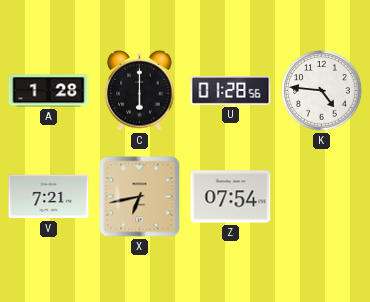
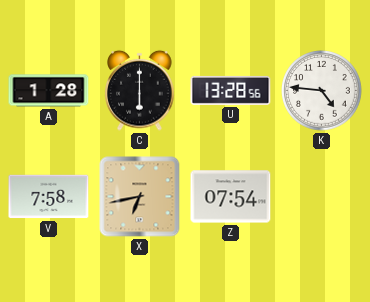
U: 01:28 -> 13:28 (231, 90)
V: 7:21 -> 7:58 (49, 197)
